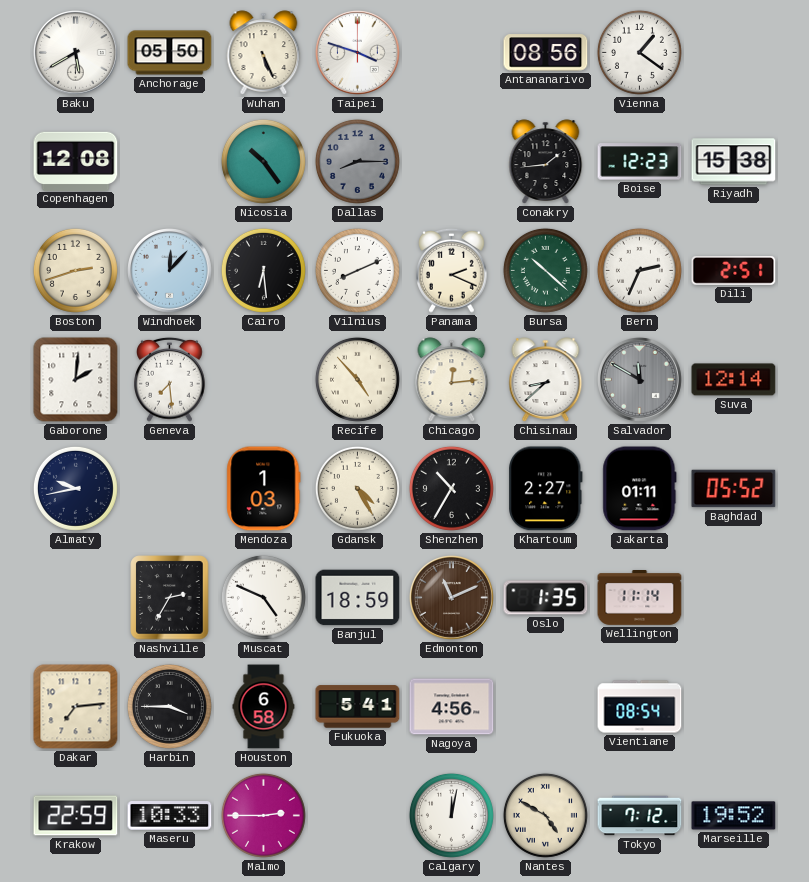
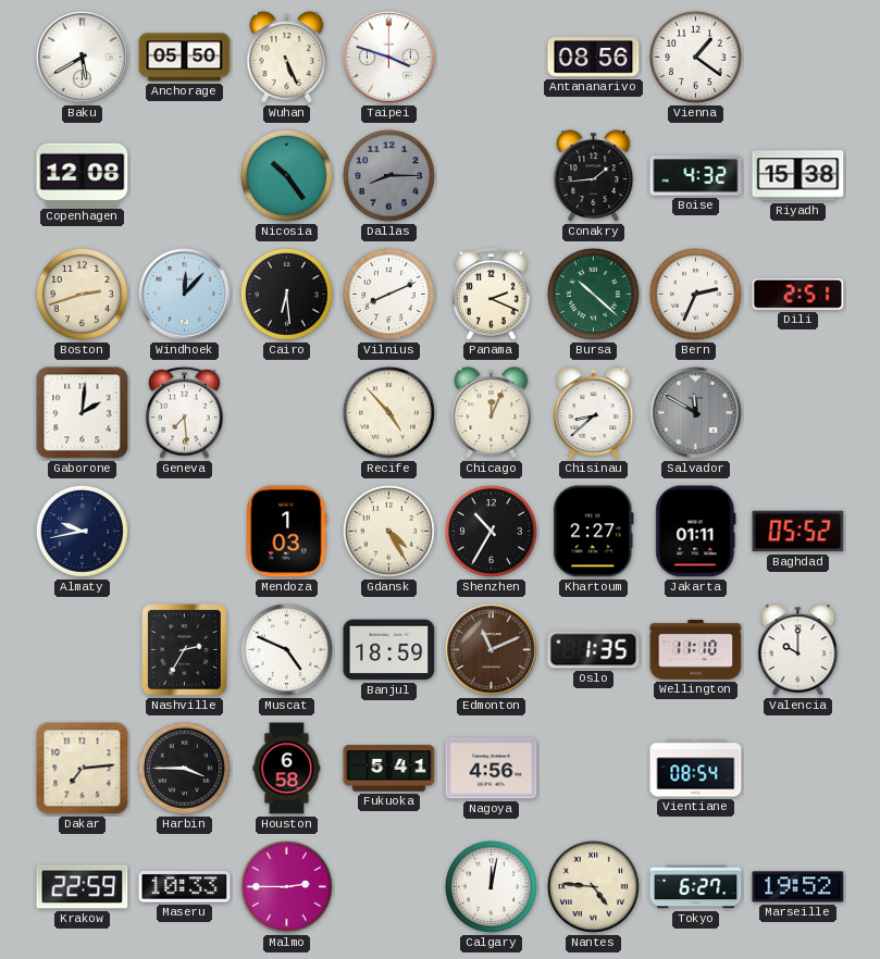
Boise: 12:23 -> 4:32 (696, 176)
Chicago: 12:14 -> 12:04 (492, 413)
Suva: 12:14 -> none (734, 380)
Wellington: 11:14 -> 11:10 (696, 650)
Valencia: none -> 10:00 (798, 650)
Nantes: 4:50 -> 4:46 (593, 886)
Tokyo: 7:12 -> 6:27 (696, 887)
